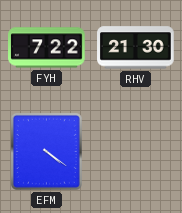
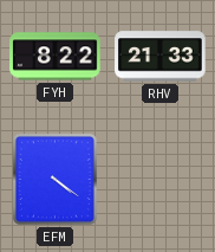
FYH: 7:22 -> 8:22 (56, 57)
RHV: 21:30 -> 21:33 (161, 57)
